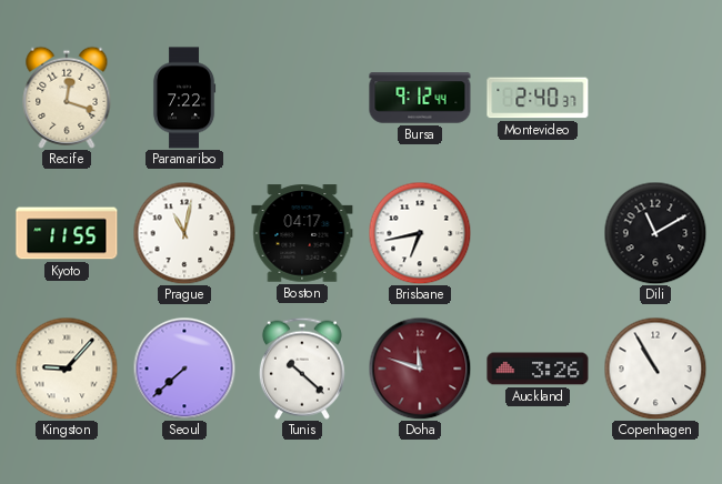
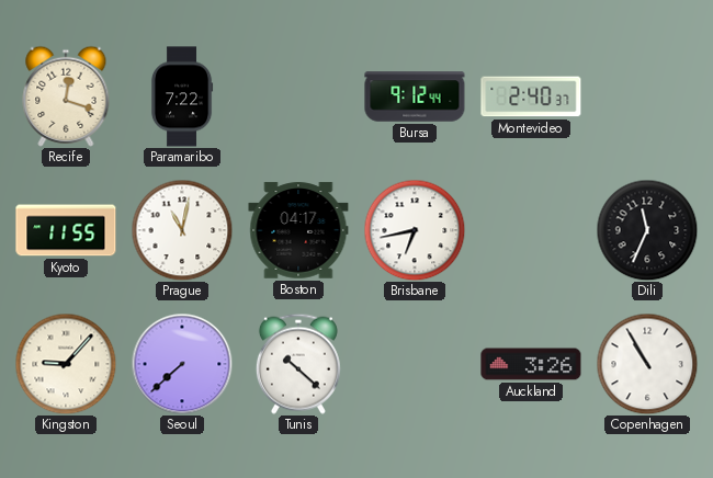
Dili: 11:10 -> 11:34 (647, 230)
Doha: 11:48 -> none (420, 369)
